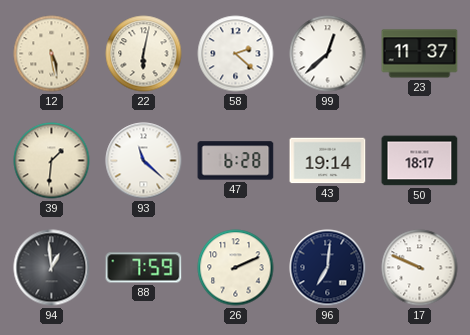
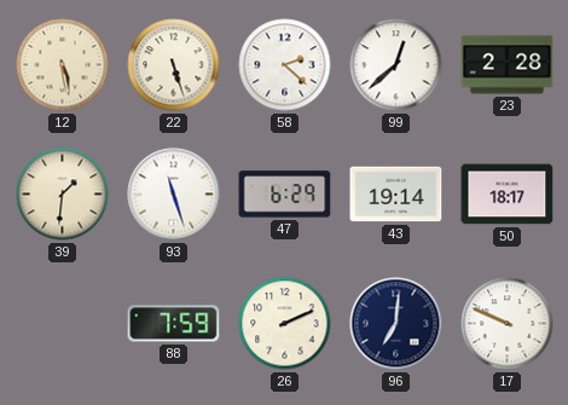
22: 6:02 -> 5:27 (174, 65)
23: 11:37 -> 2:28 (508, 65)
93: 11:22 -> 11:27 (174, 195)
47: 6:28 -> 6:29 (285, 195)
94: 12:59 -> none (52, 268)
